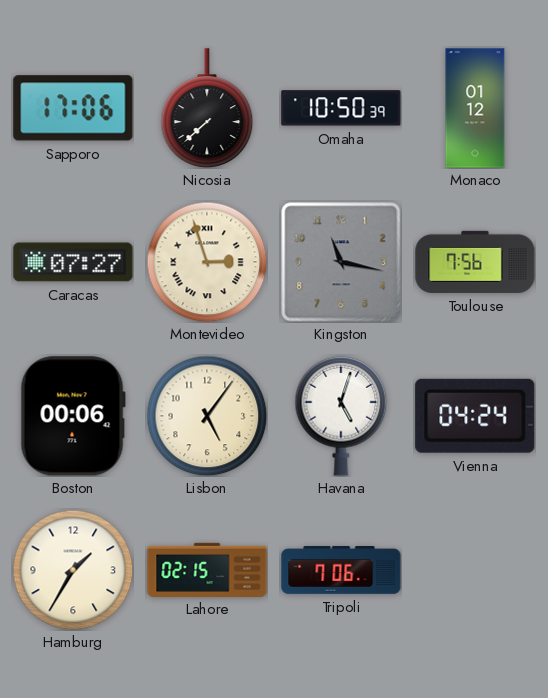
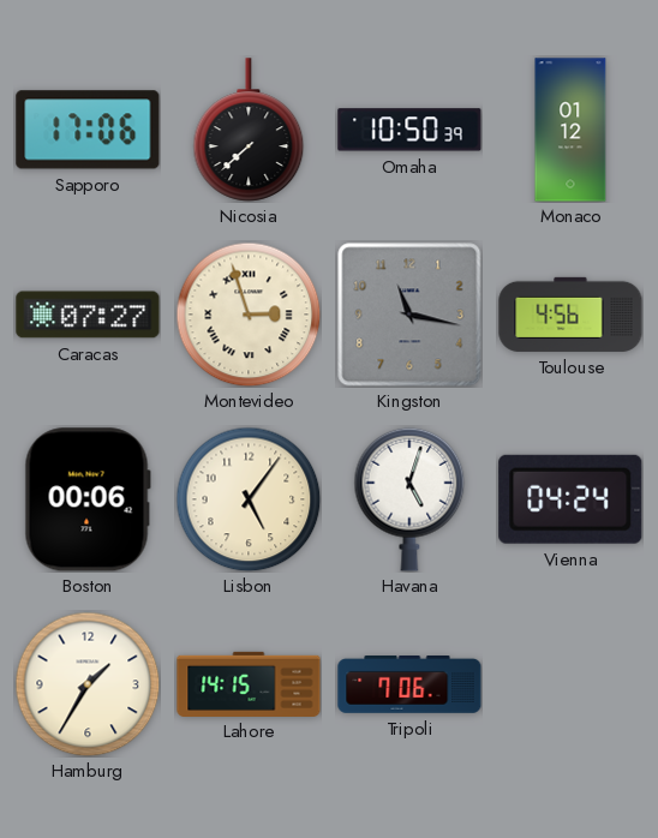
Toulouse: 7:56 -> 4:56 (570, 315)
Lahore: 02:15 -> 14:15 (249, 683)
